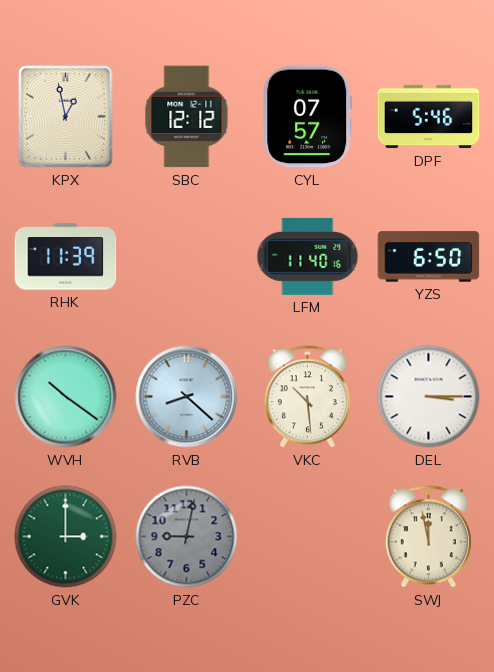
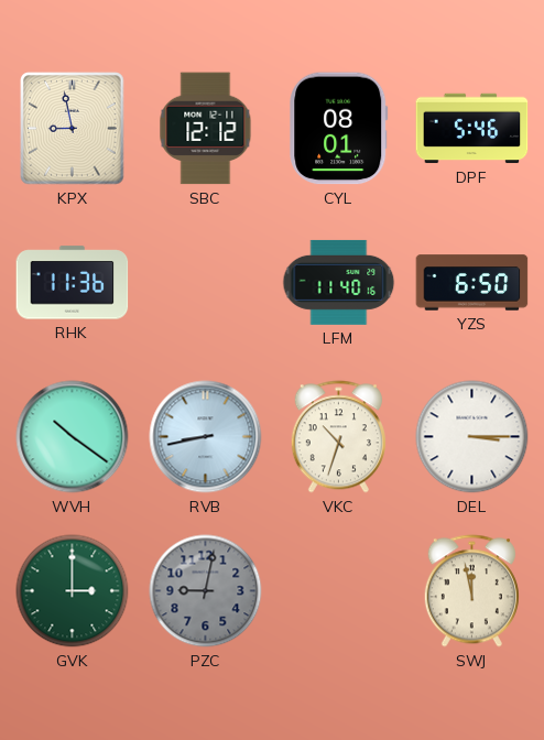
KPX: 12:58 -> 8:58 (73, 129)
CYL: 07:57 -> 08:01 (339, 129)
RHK: 11:39 -> 11:36 (73, 283)
RVB: 8:22 -> 8:43 (206, 437)
VKC: 10:29 -> 10:33 (338, 437)
